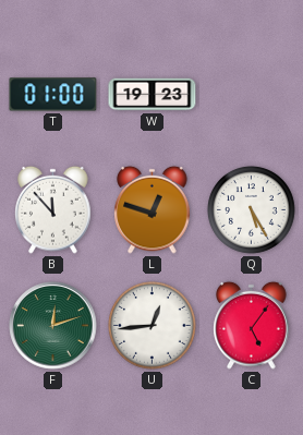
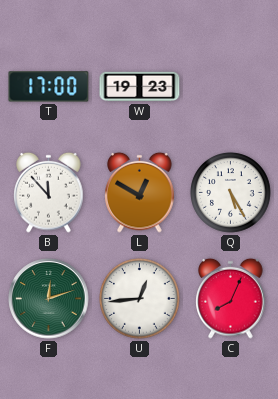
T: 01:00 -> 17:00 (49, 87)
L: 12:48 -> 12:50 (140, 192)
C: 5:06 -> 8:04 (231, 298)
